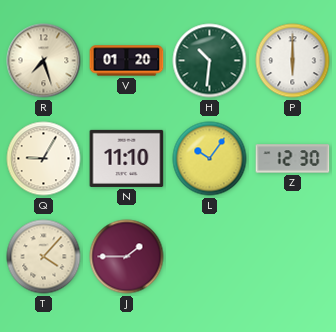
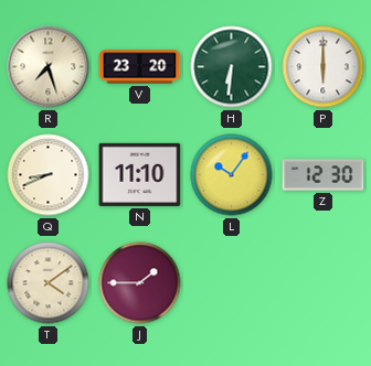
V: 01:20 -> 23:20 (140, 67)
H: 10:31 -> 6:31 (232, 67)
Q: 9:05 -> 8:41 (49, 175)
T: 4:07 -> 4:09 (49, 283)
